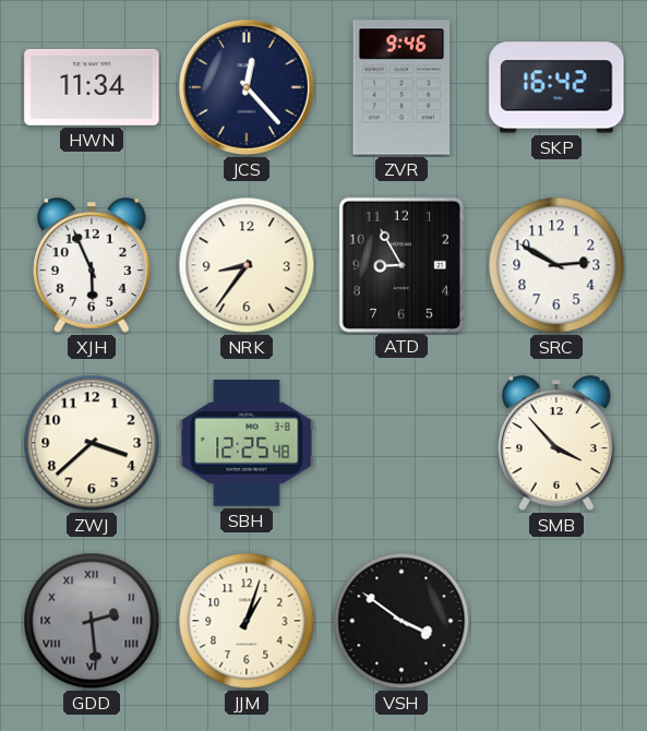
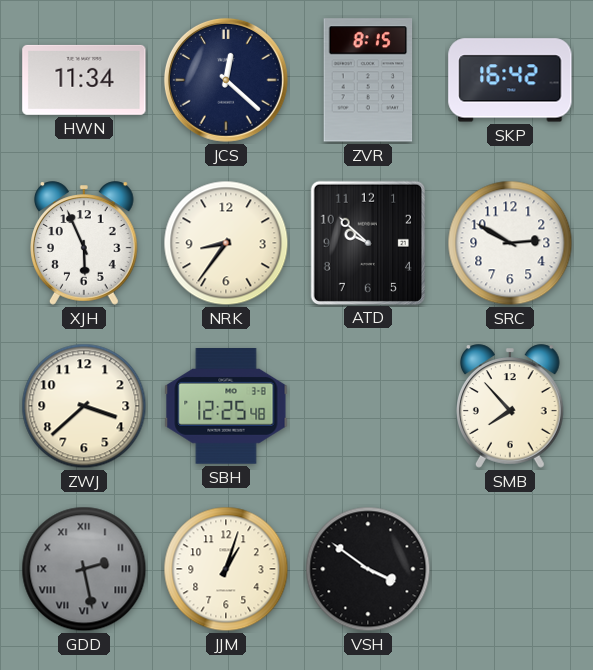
JCS: 12:23 -> 12:22 (226, 80)
ZVR: 9:46 -> 8:15 (368, 80)
ATD: 8:55 -> 9:52 (368, 242)
SMB: 3:53 -> 7:53 (511, 406)
GDD: 2:29 -> 2:28 (84, 569)
